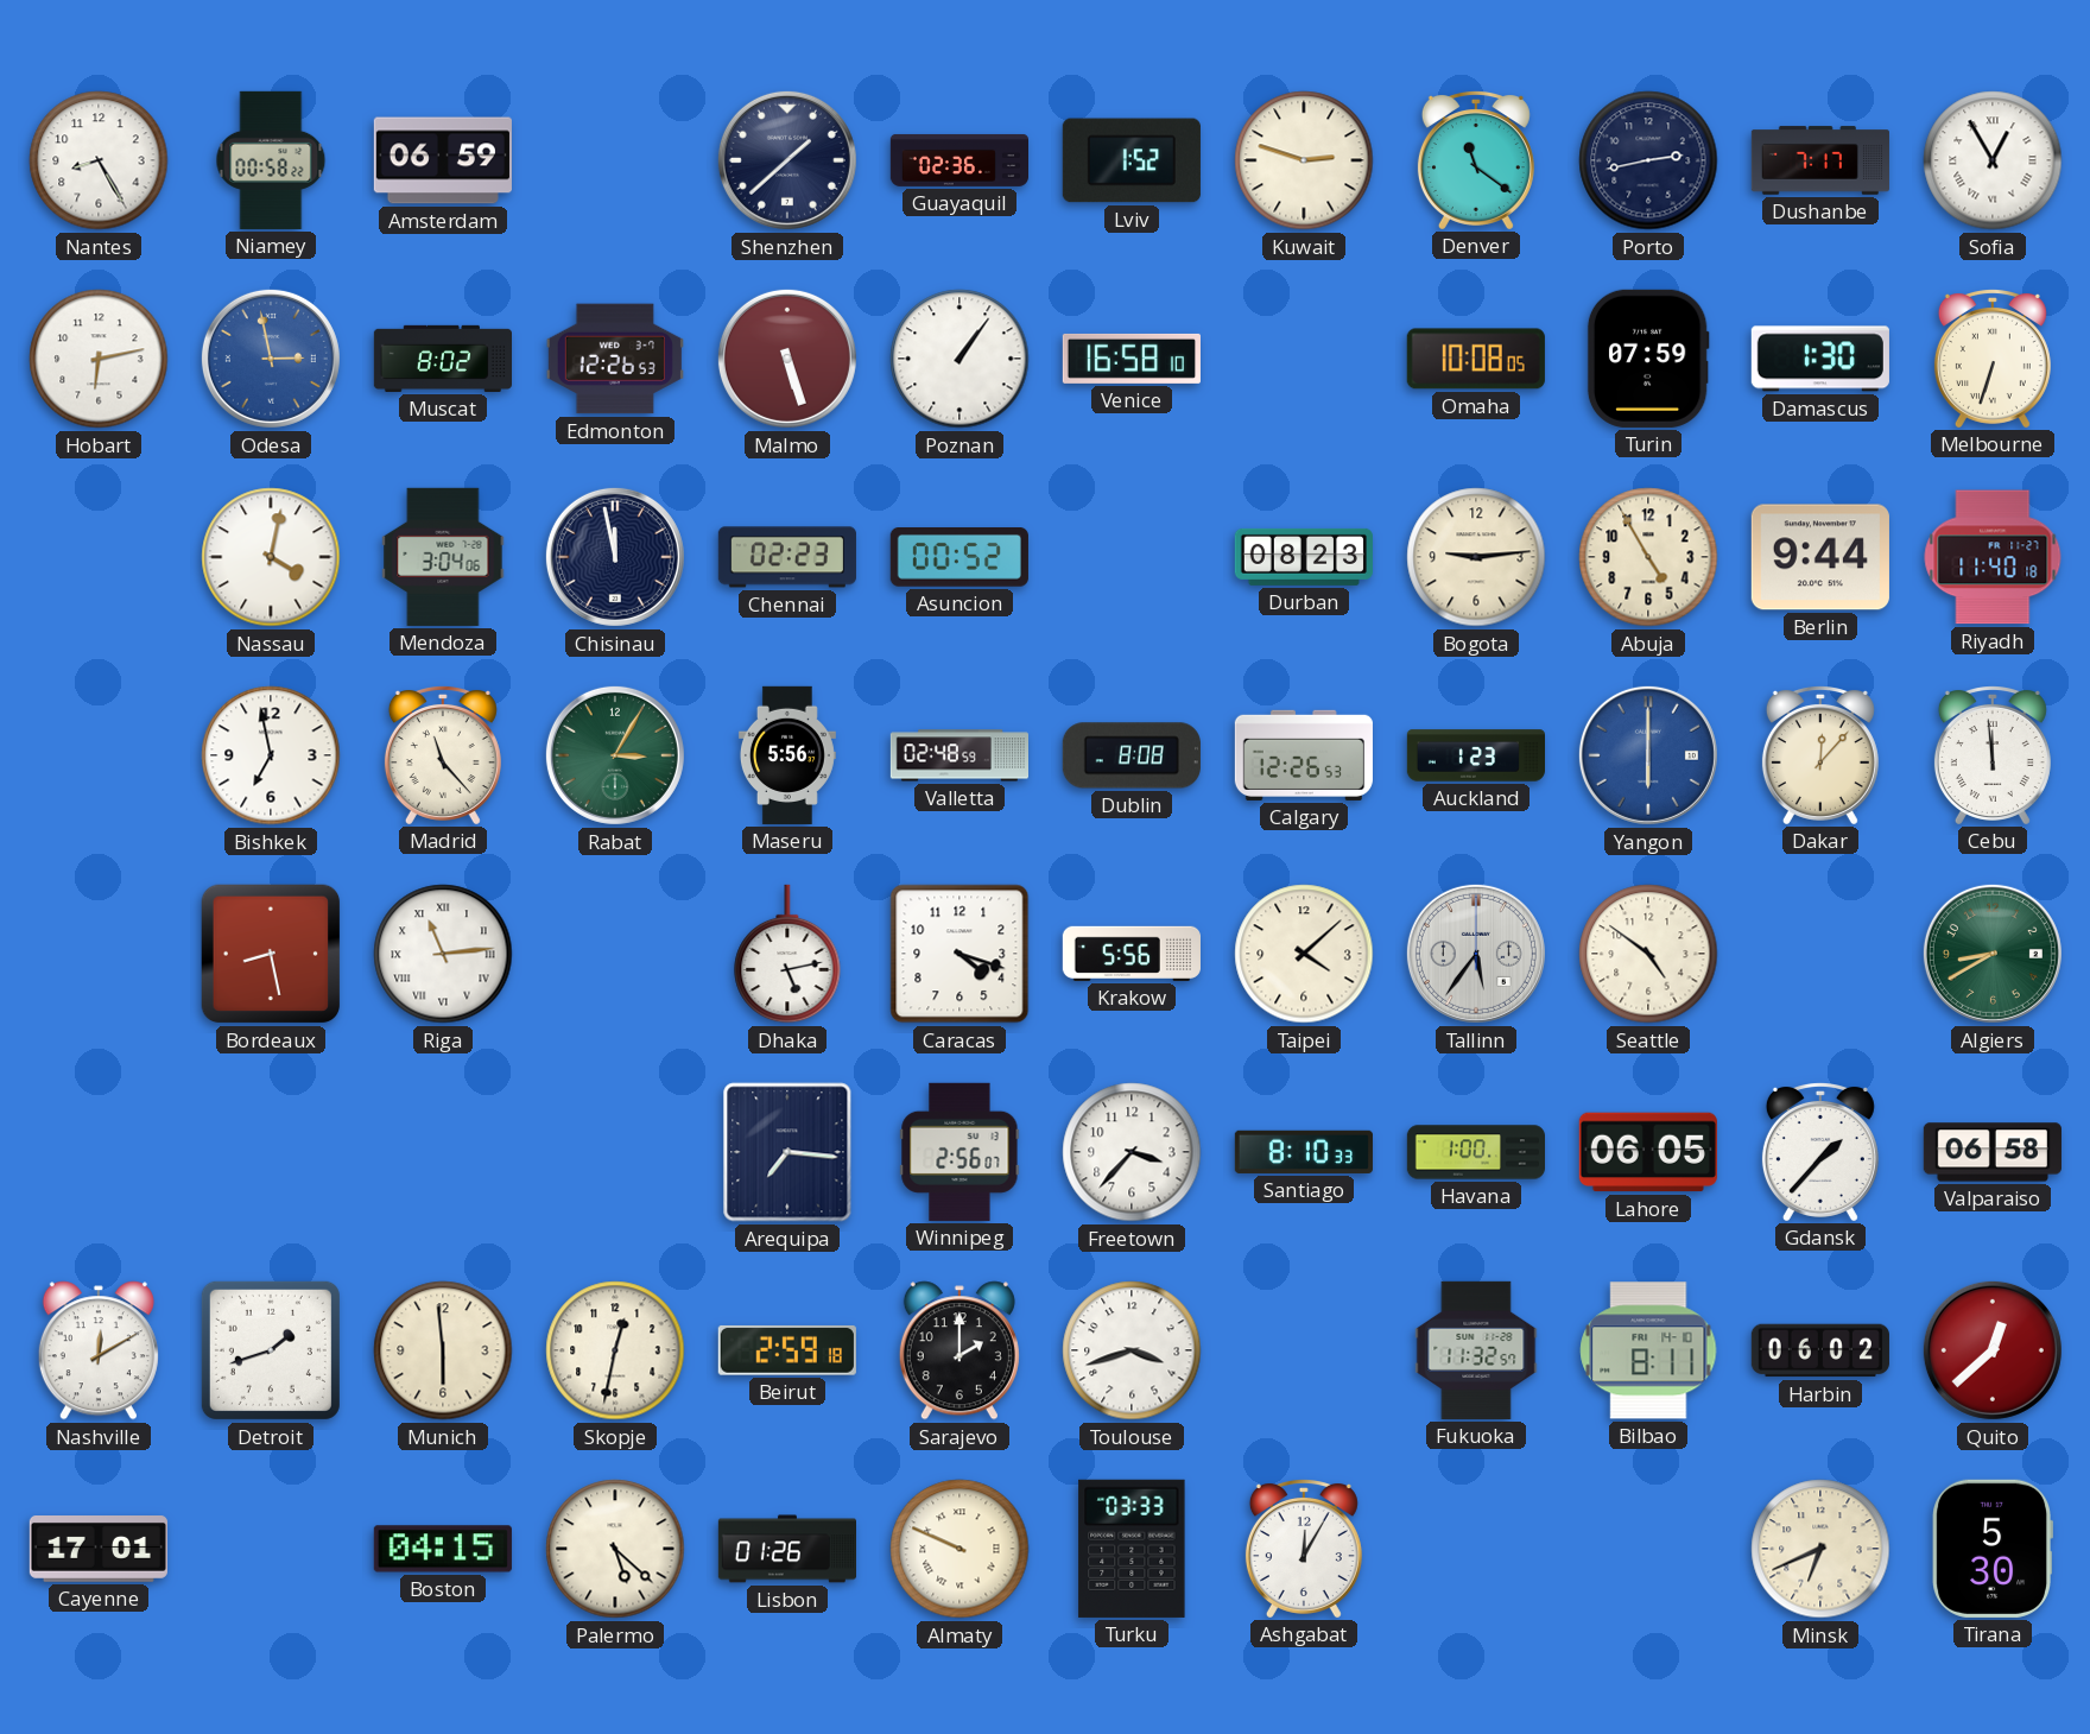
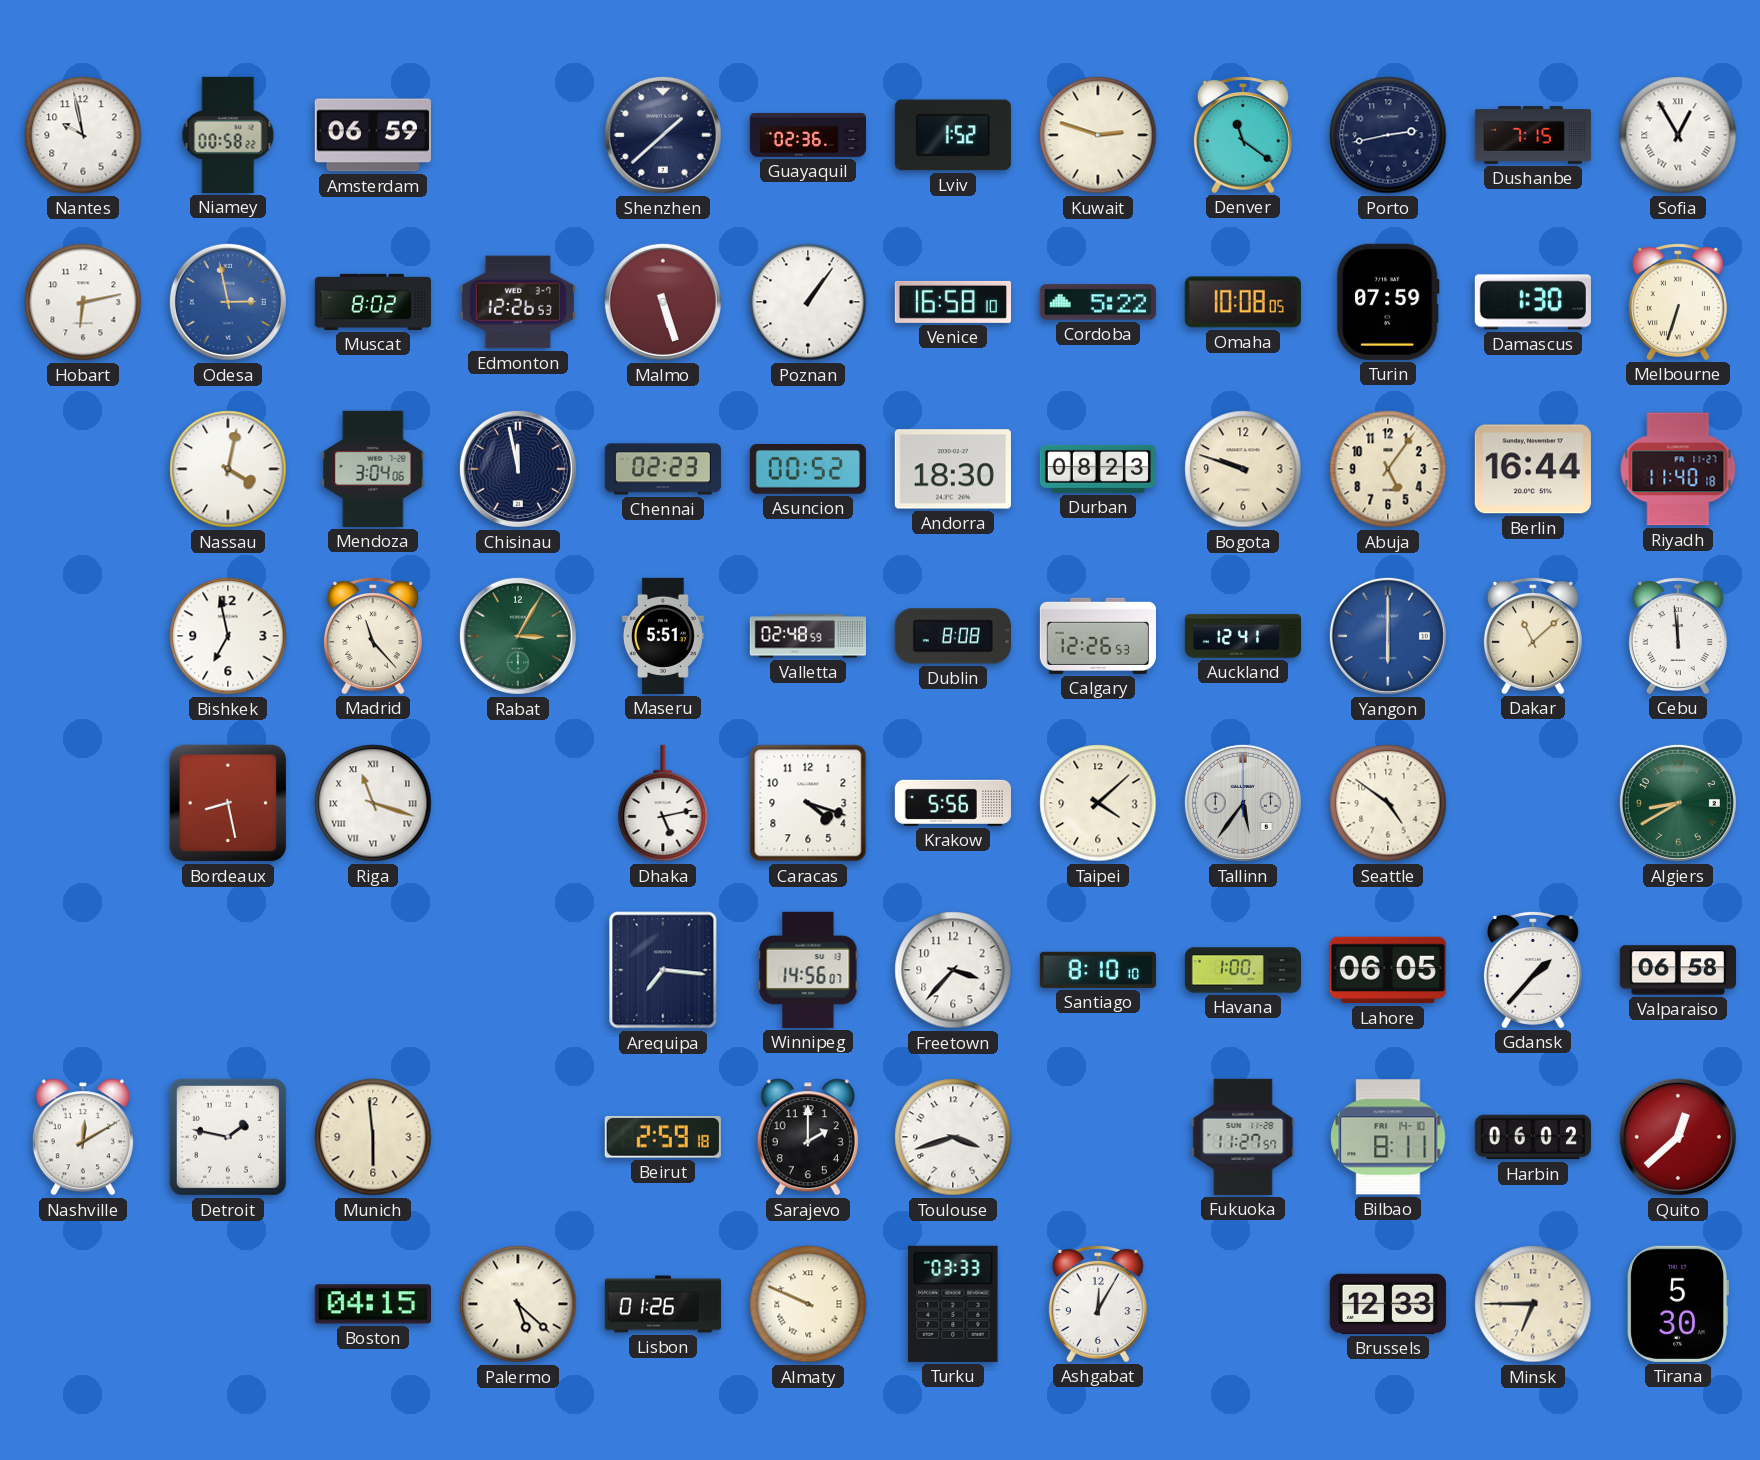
Nantes: 8:25 -> 9:58 (83, 135)
Dushanbe: 7:17 -> 7:15 (1533, 135)
Cordoba: none -> 5:22 (1098, 302)
Andorra: none -> 18:30 (953, 469)
Bogota: 9:14 -> 9:48 (1243, 469)
Abuja: 4:55 -> 5:06 (1388, 469)
Berlin: 9:44 -> 16:44 (1533, 469)
Maseru: 5:56 -> 5:51 (663, 636)
Auckland: 1:23 -> 12:41 (1242, 636)
Dakar: 12:07 -> 11:08 (1533, 636)
Riga: 11:14 -> 11:18 (373, 803)
Winnipeg: 2:56 -> 14:56 (808, 970)
Santiago: 8:10:33 -> 8:10:10 (1098, 970)
Detroit: 1:42 -> 1:47 (228, 1137)
Skopje: 12:32 -> none (615, 1350)
Fukuoka: 11:32 -> 11:27 (1243, 1137)
Cayenne: 17:01 -> none (99, 1550)
Brussels: none -> 12:33 (1388, 1304)
Minsk: 6:41 -> 6:45 (1533, 1304)
